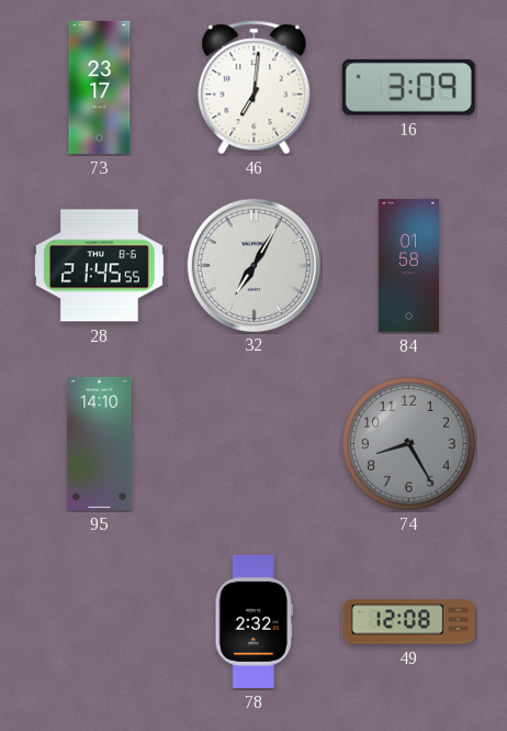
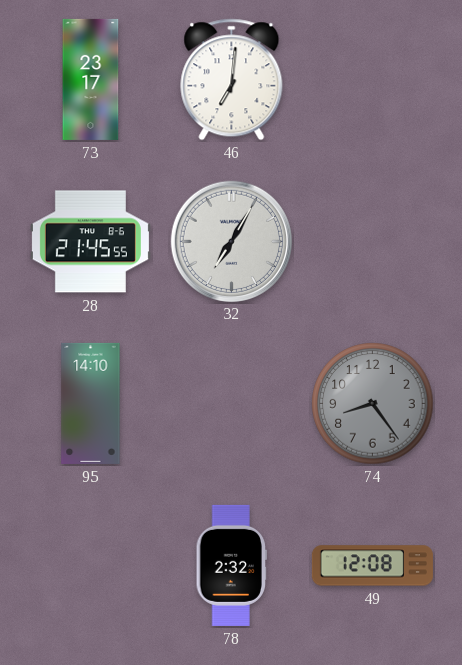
16: 3:09 -> none (408, 87)
84: 01:58 -> none (409, 265)
74: 8:25 -> 8:24 (373, 404)
